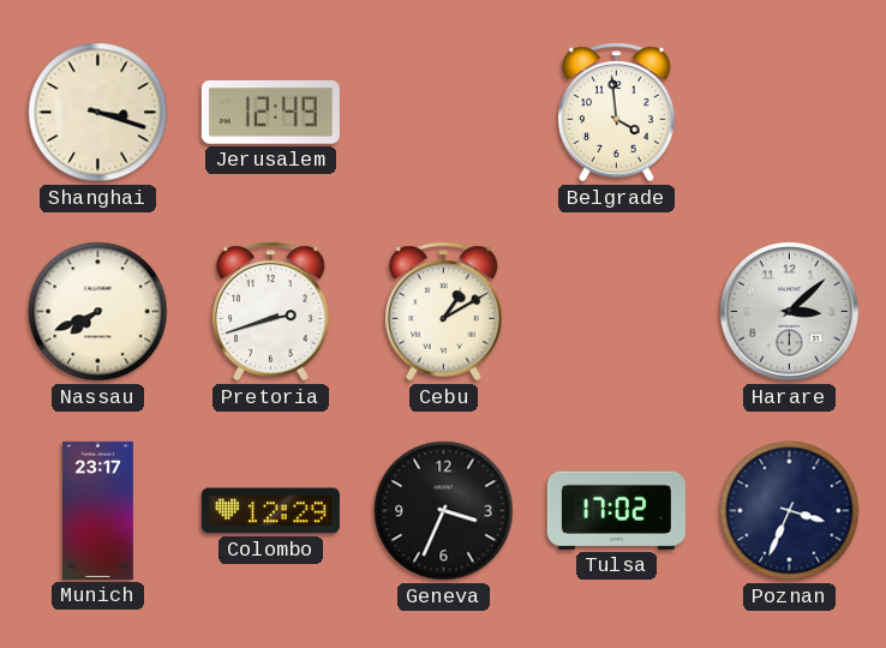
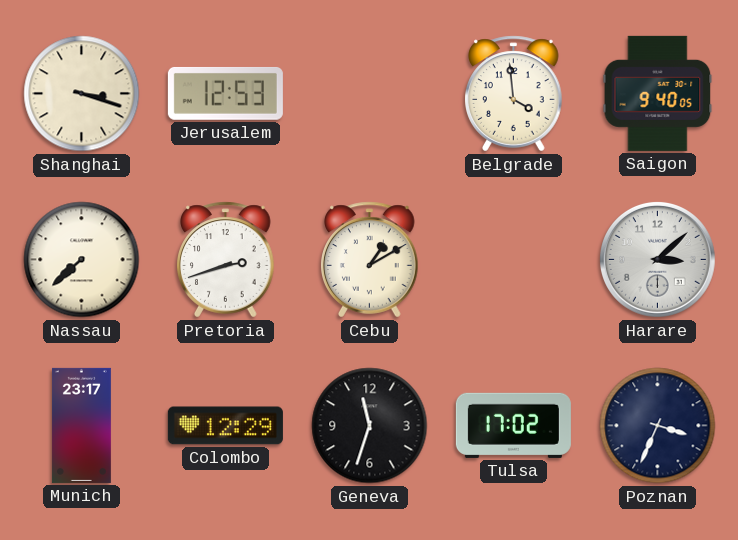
Jerusalem: 12:49 -> 12:53 (225, 93)
Saigon: none -> 9:40 (658, 93)
Nassau: 7:41 -> 7:38 (82, 260)
Geneva: 3:34 -> 11:33 (370, 426)
